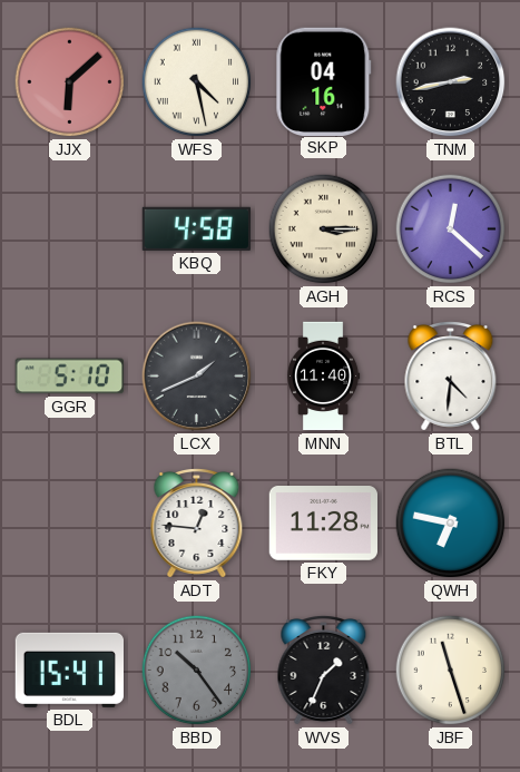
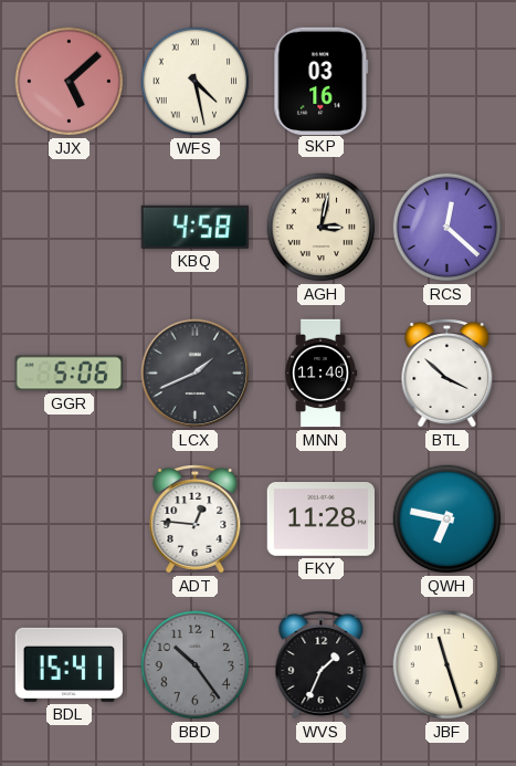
JJX: 6:08 -> 5:08 (70, 82)
SKP: 04:16 -> 03:16 (322, 81)
TNM: 2:43 -> none (451, 82)
AGH: 3:15 -> 3:02 (322, 228)
GGR: 5:10 -> 5:06 (69, 374)
BTL: 4:31 -> 3:52 (447, 374)
